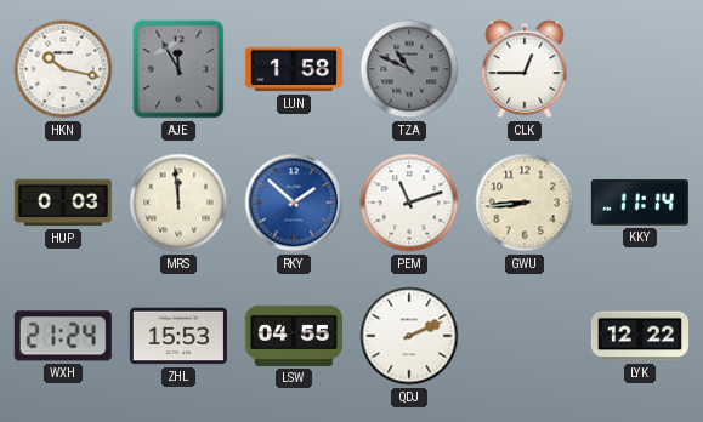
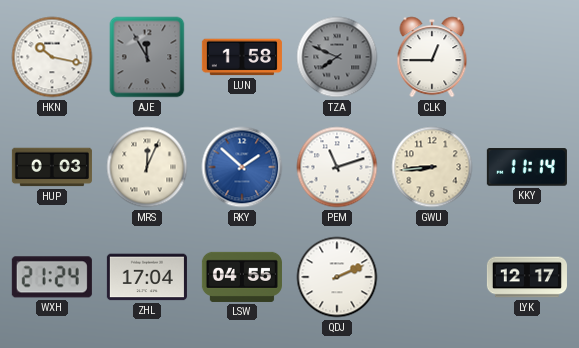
TZA: 10:49 -> 7:49 (337, 57)
MRS: 11:59 -> 12:04 (147, 167)
ZHL: 15:53 -> 17:04 (147, 277)
LYK: 12:22 -> 12:17 (527, 277)
